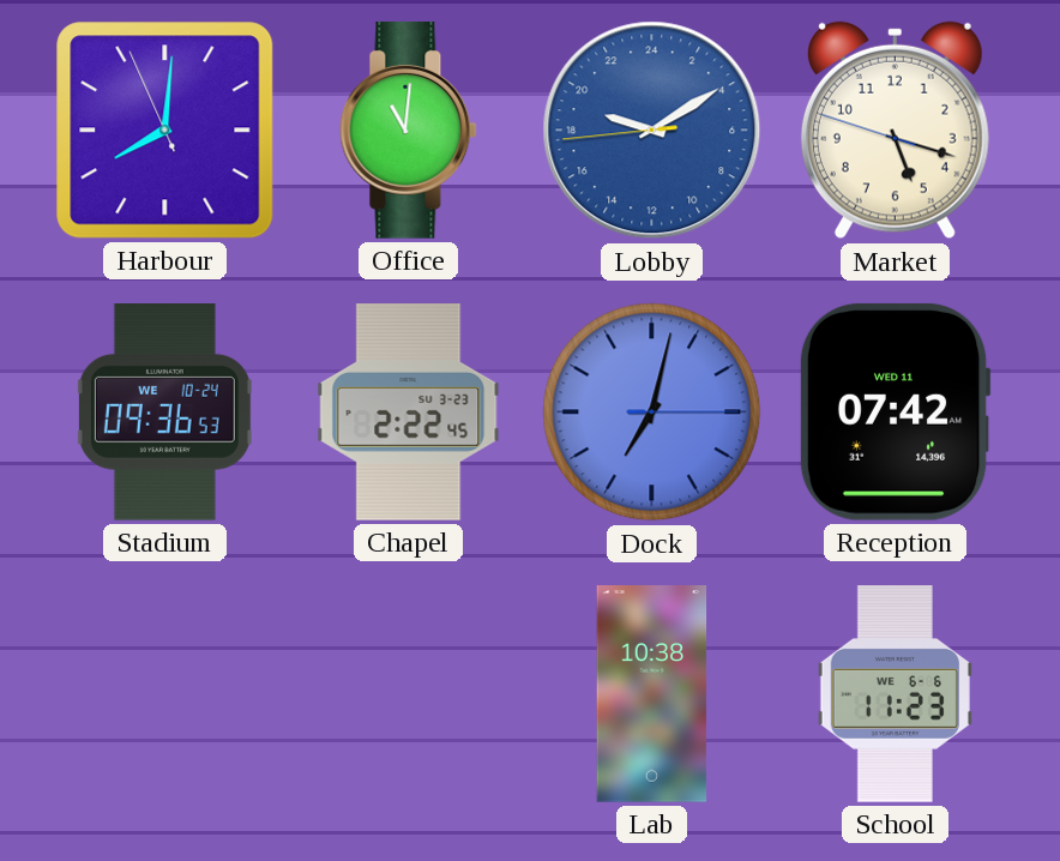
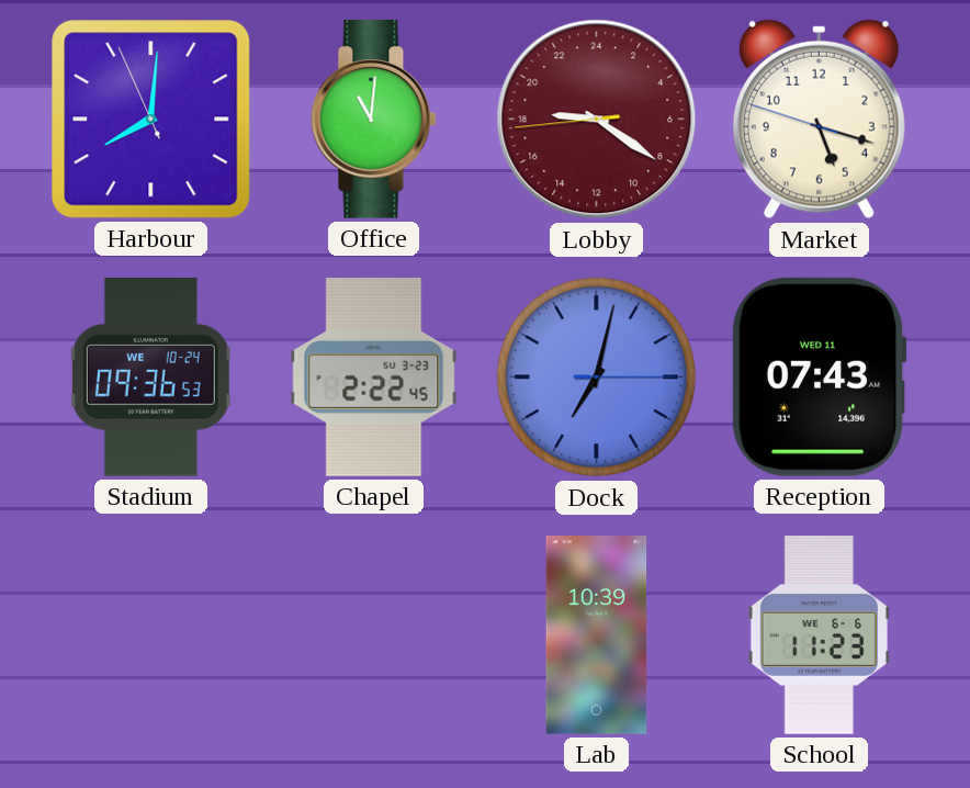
Lobby: 19:09 -> 18:20 (597, 120)
Lobby dial: blue -> burgundy (597, 120)
Reception: 07:42 -> 07:43 (819, 376)
Lab: 10:38 -> 10:39 (597, 635)
